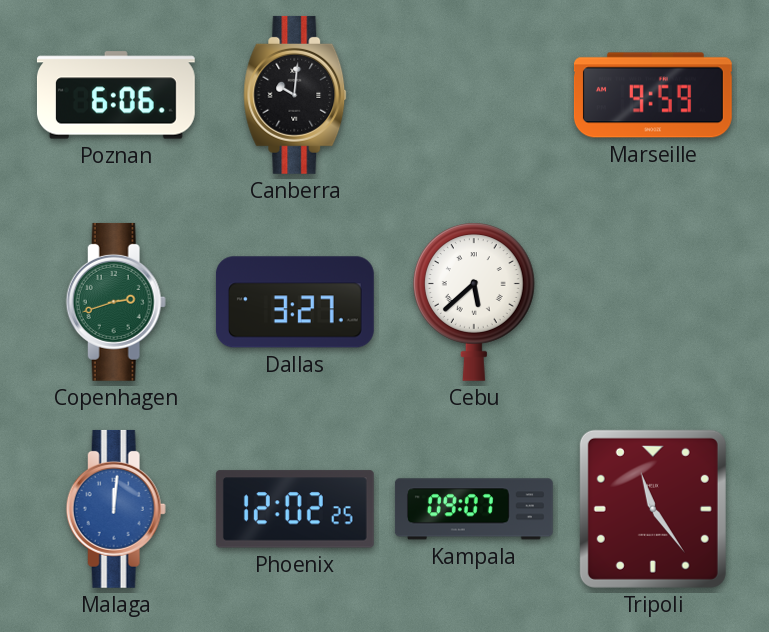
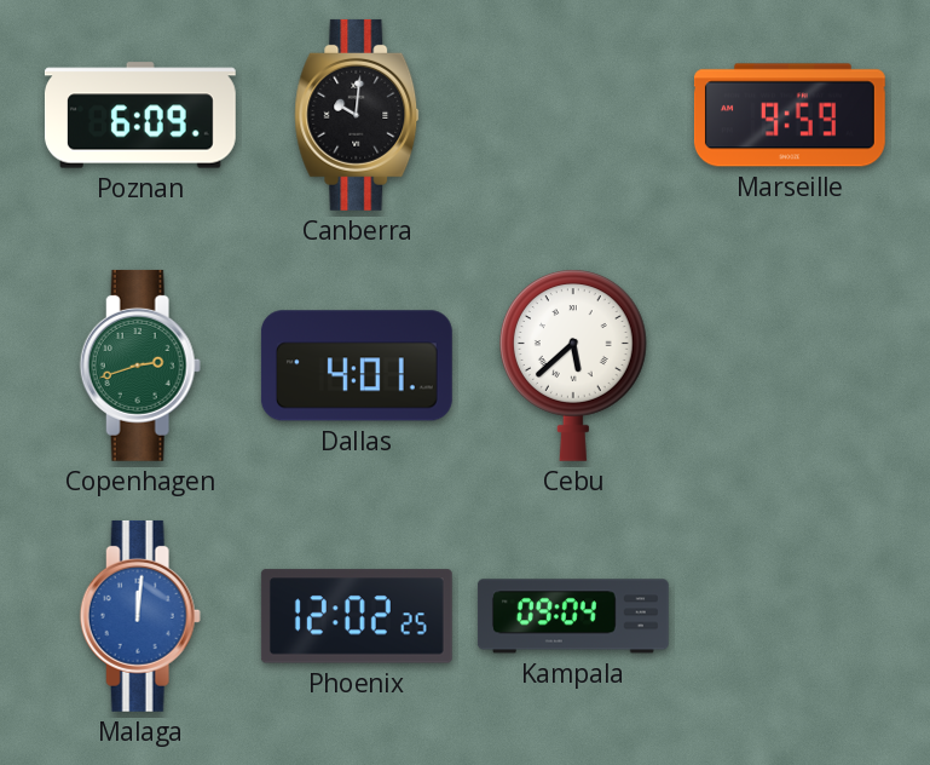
Poznan: 6:06 -> 6:09 (140, 115)
Dallas: 3:27 -> 4:01 (357, 366)
Kampala: 09:07 -> 09:04 (573, 616)
Tripoli: 11:24 -> none (653, 509)
